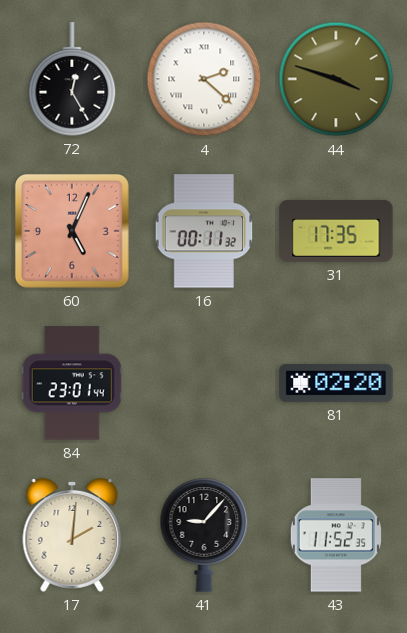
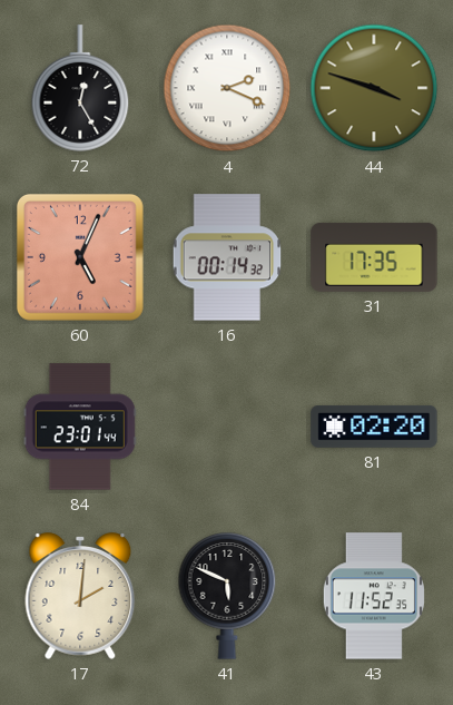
4: 2:22 -> 2:19 (227, 88)
16: 00:11 -> 00:14 (227, 257)
41: 9:07 -> 5:49 (227, 596)
